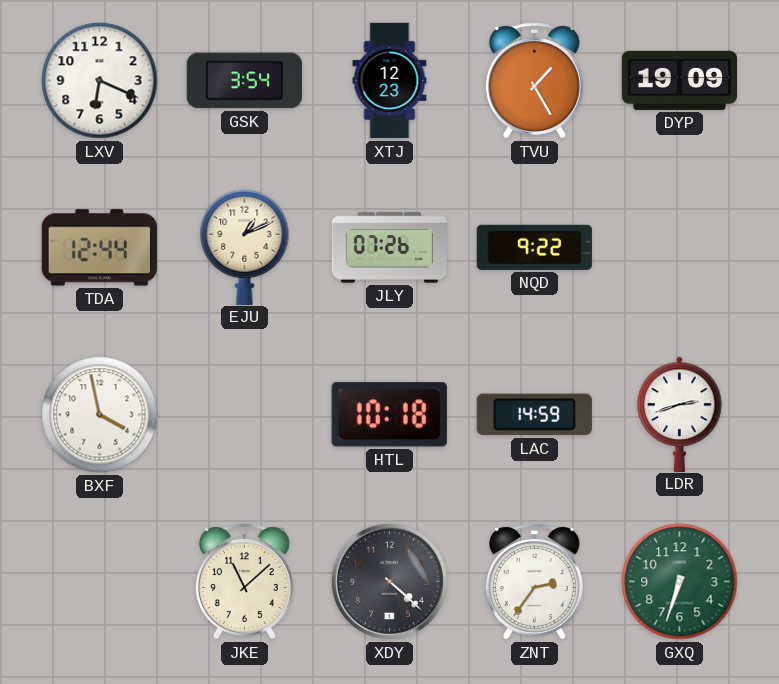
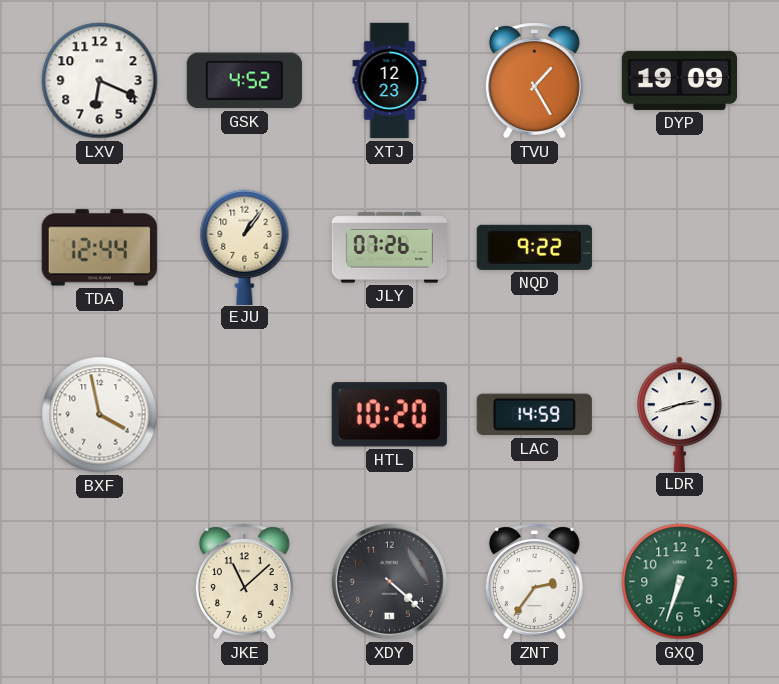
GSK: 3:54 -> 4:52 (244, 81)
EJU: 1:11 -> 1:06 (245, 247)
HTL: 10:18 -> 10:20 (389, 415)
